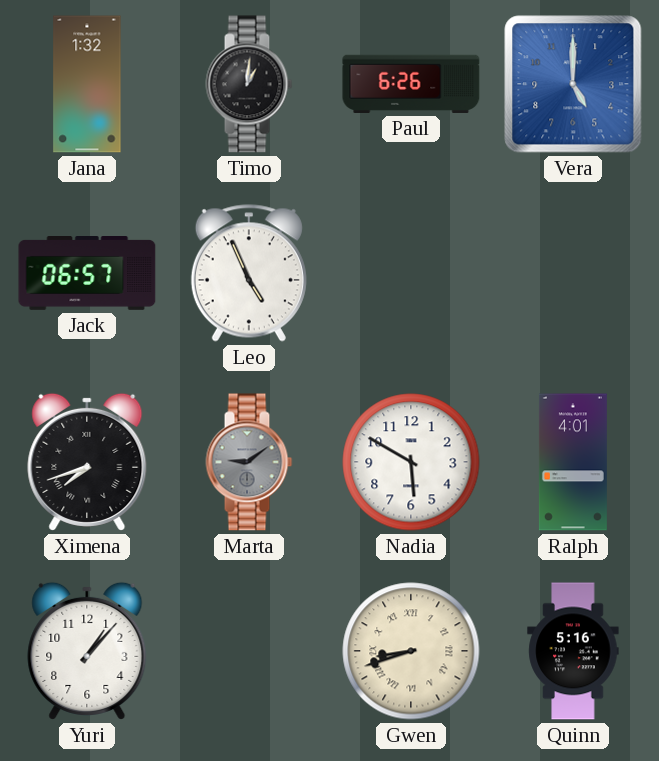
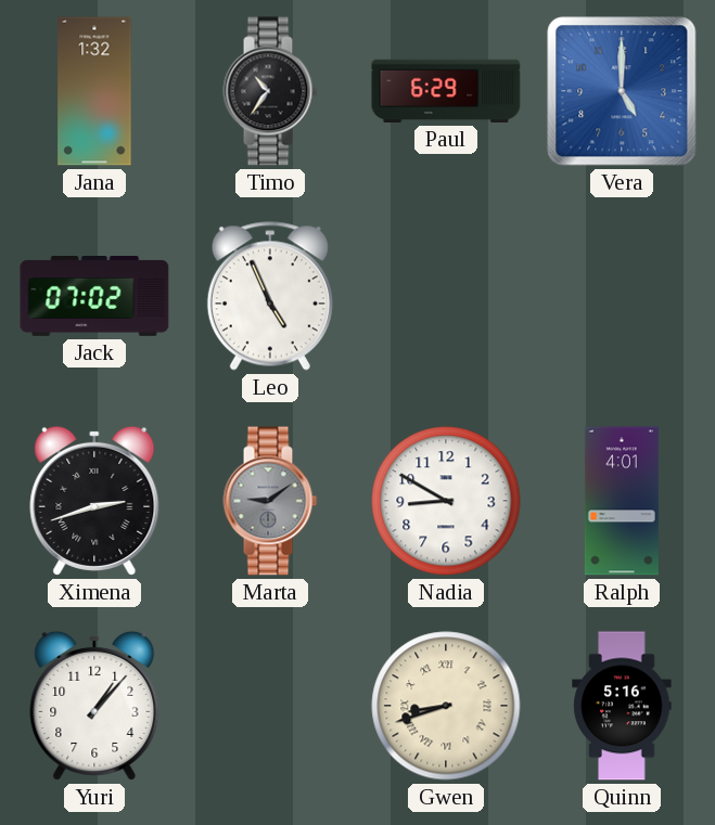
Timo: 1:01 -> 10:36 (270, 91)
Paul: 6:26 -> 6:29 (446, 91)
Jack: 06:57 -> 07:02 (94, 297)
Ximena: 7:42 -> 2:42 (94, 501)
Nadia: 5:50 -> 8:50 (446, 501)
